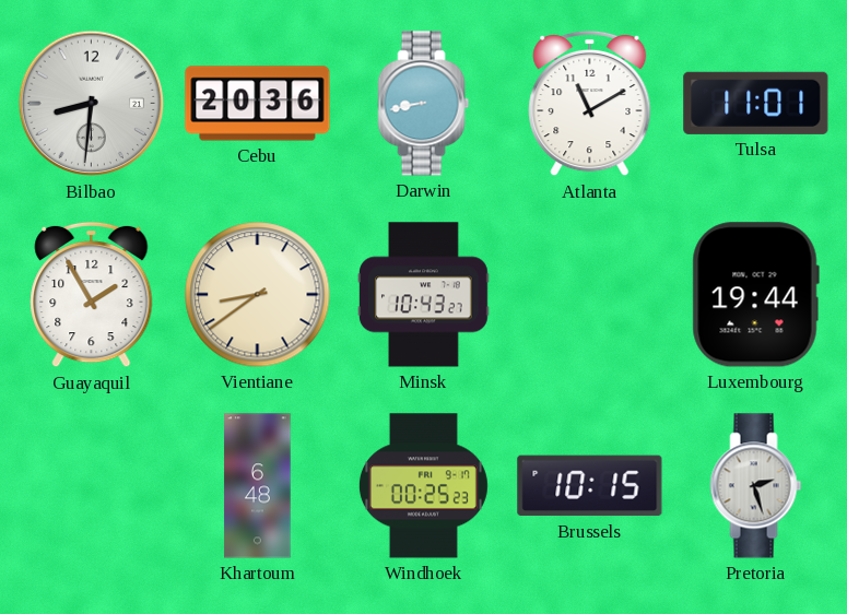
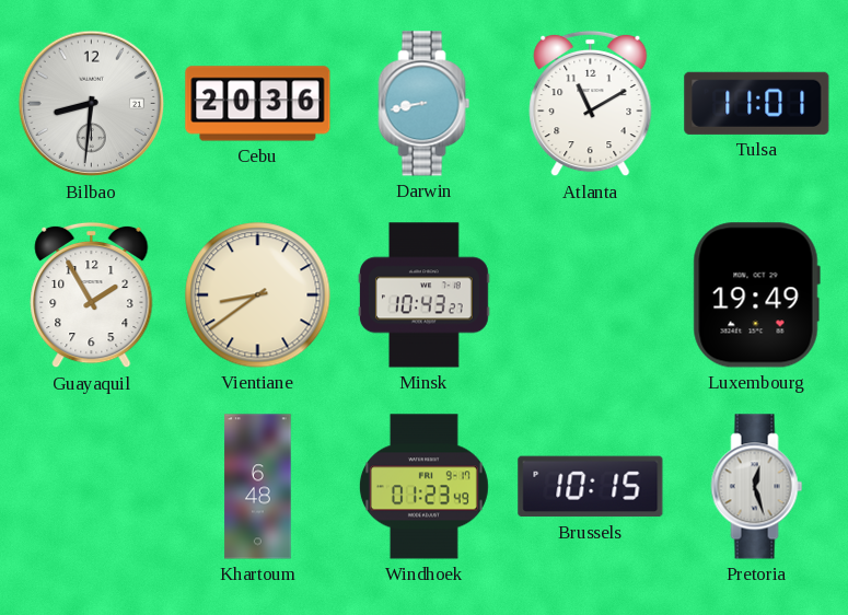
Luxembourg: 19:44 -> 19:49 (756, 295)
Windhoek: 00:25 -> 01:23 (423, 487)
Pretoria: 2:27 -> 12:27 (757, 487)
